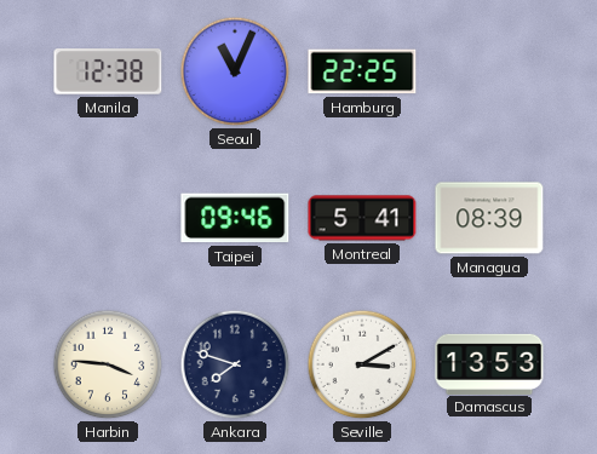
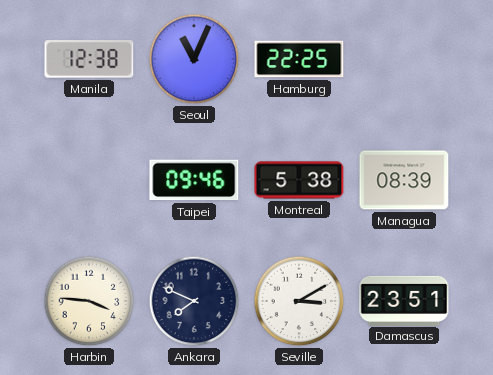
Montreal: 5:41 -> 5:38 (299, 180)
Ankara: 7:48 -> 7:49 (194, 301)
Damascus: 13:53 -> 23:51 (404, 300)
